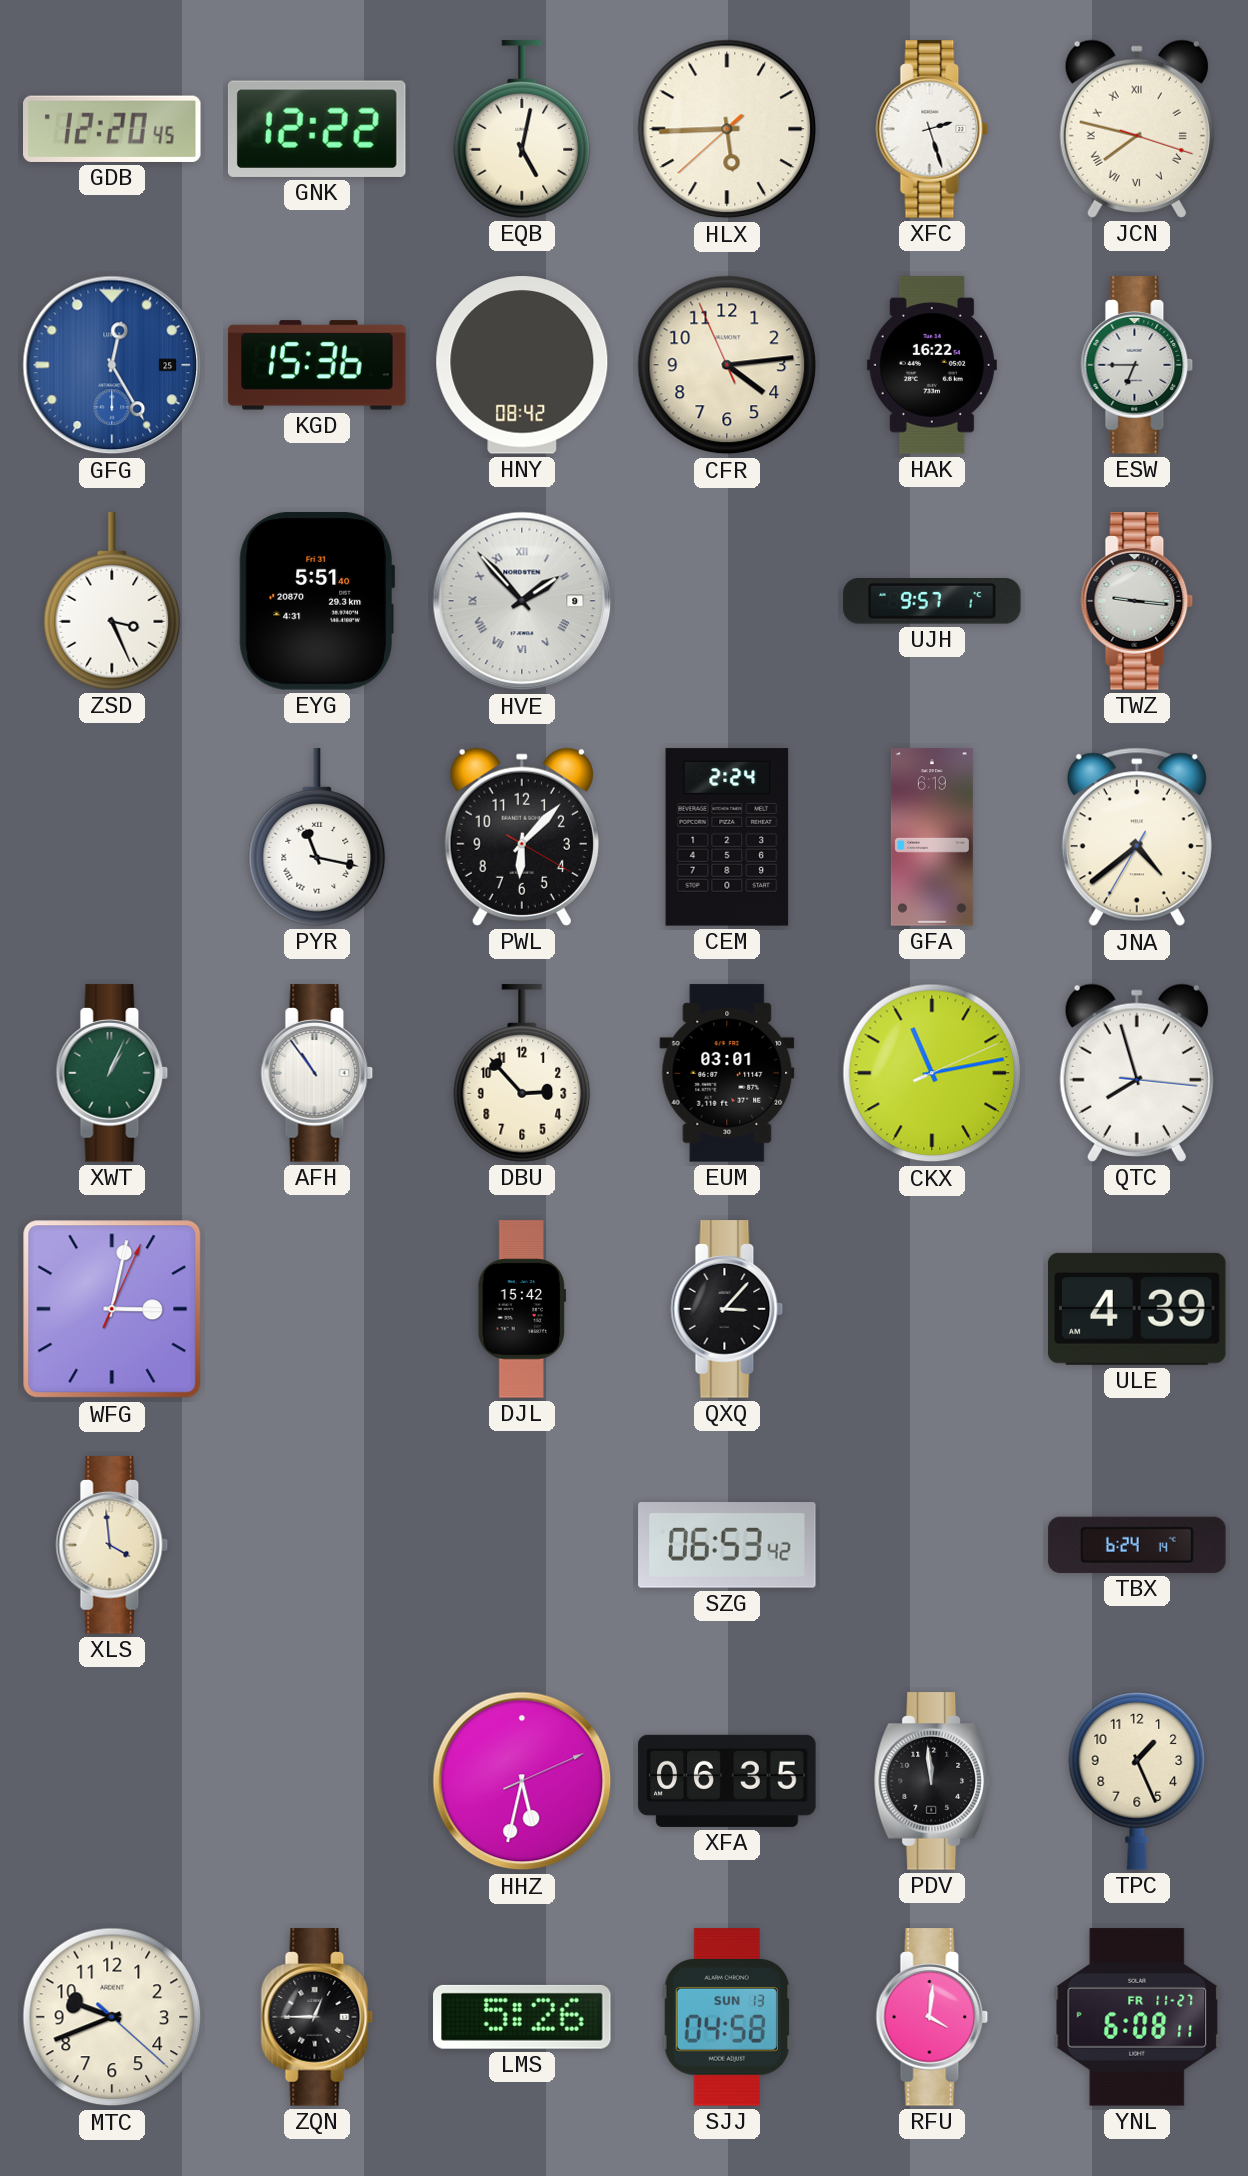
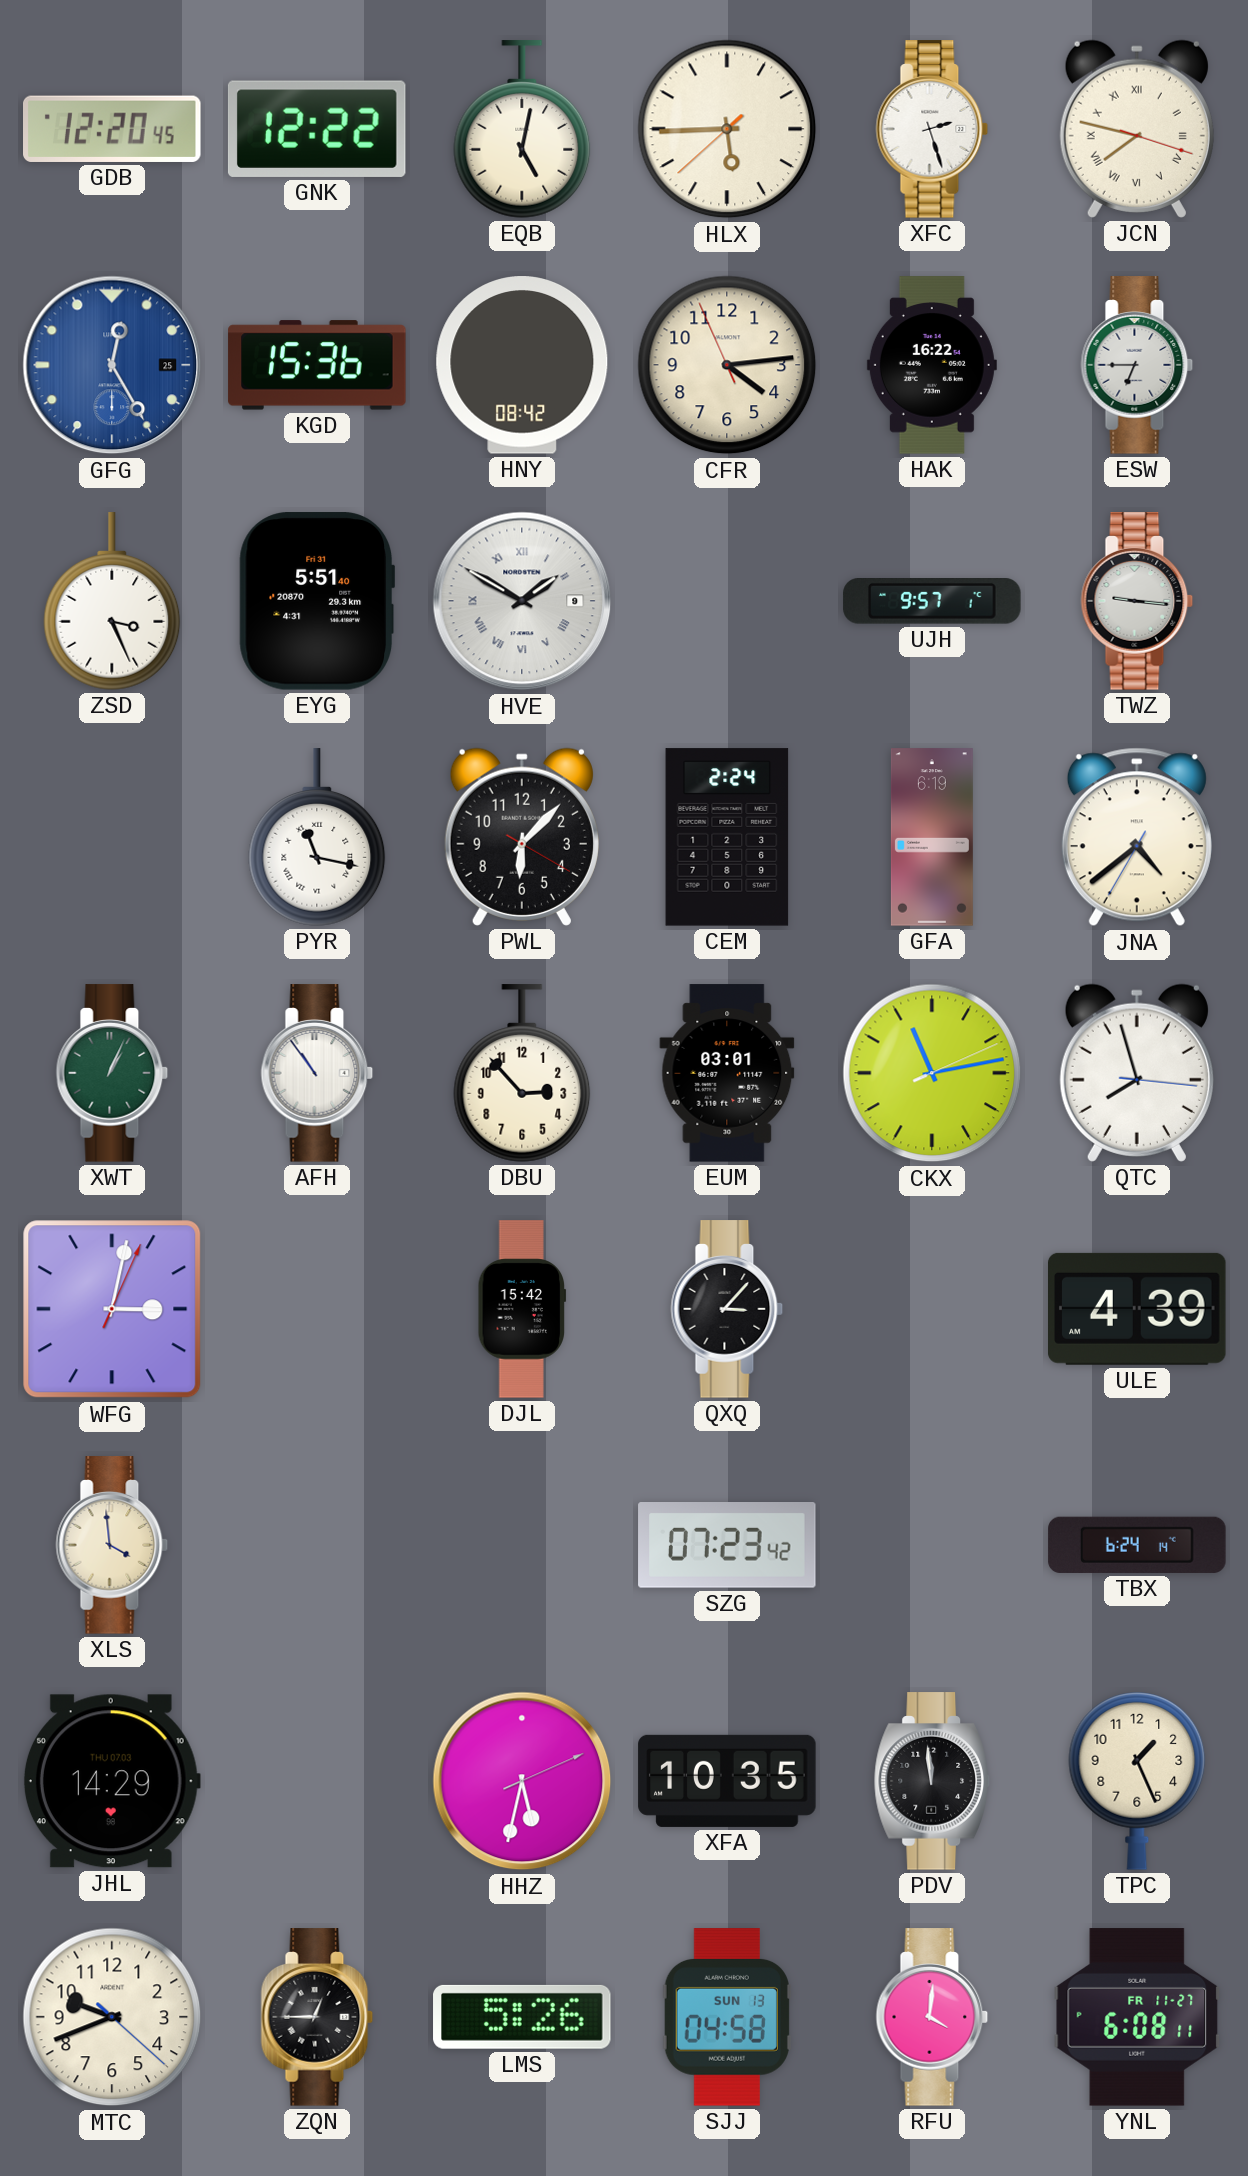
HVE: 1:53 -> 1:50 (522, 601)
SZG: 06:53 -> 07:23 (727, 1546)
JHL: none -> 14:29 (112, 1781)
XFA: 06:35 -> 10:35 (727, 1781)
